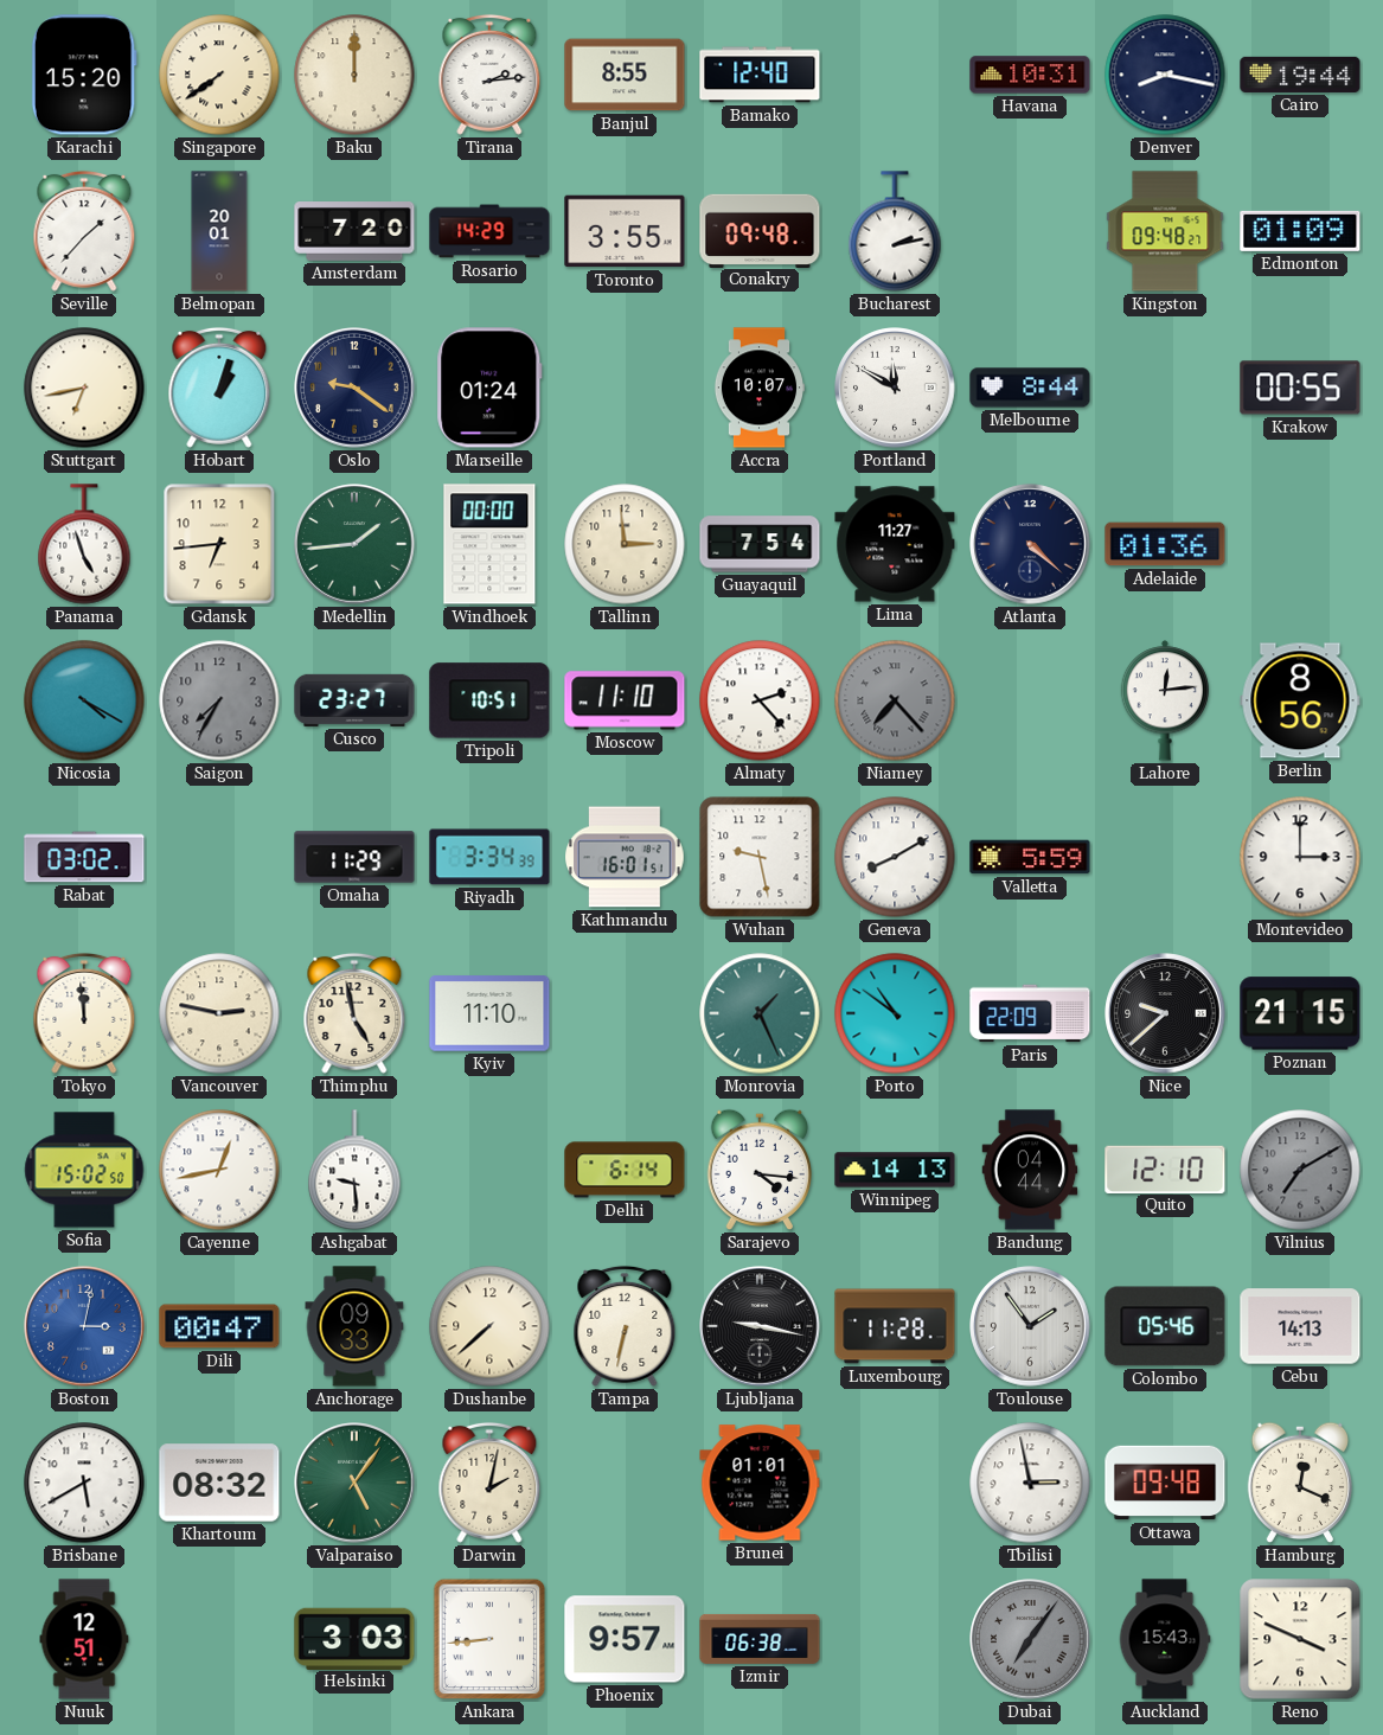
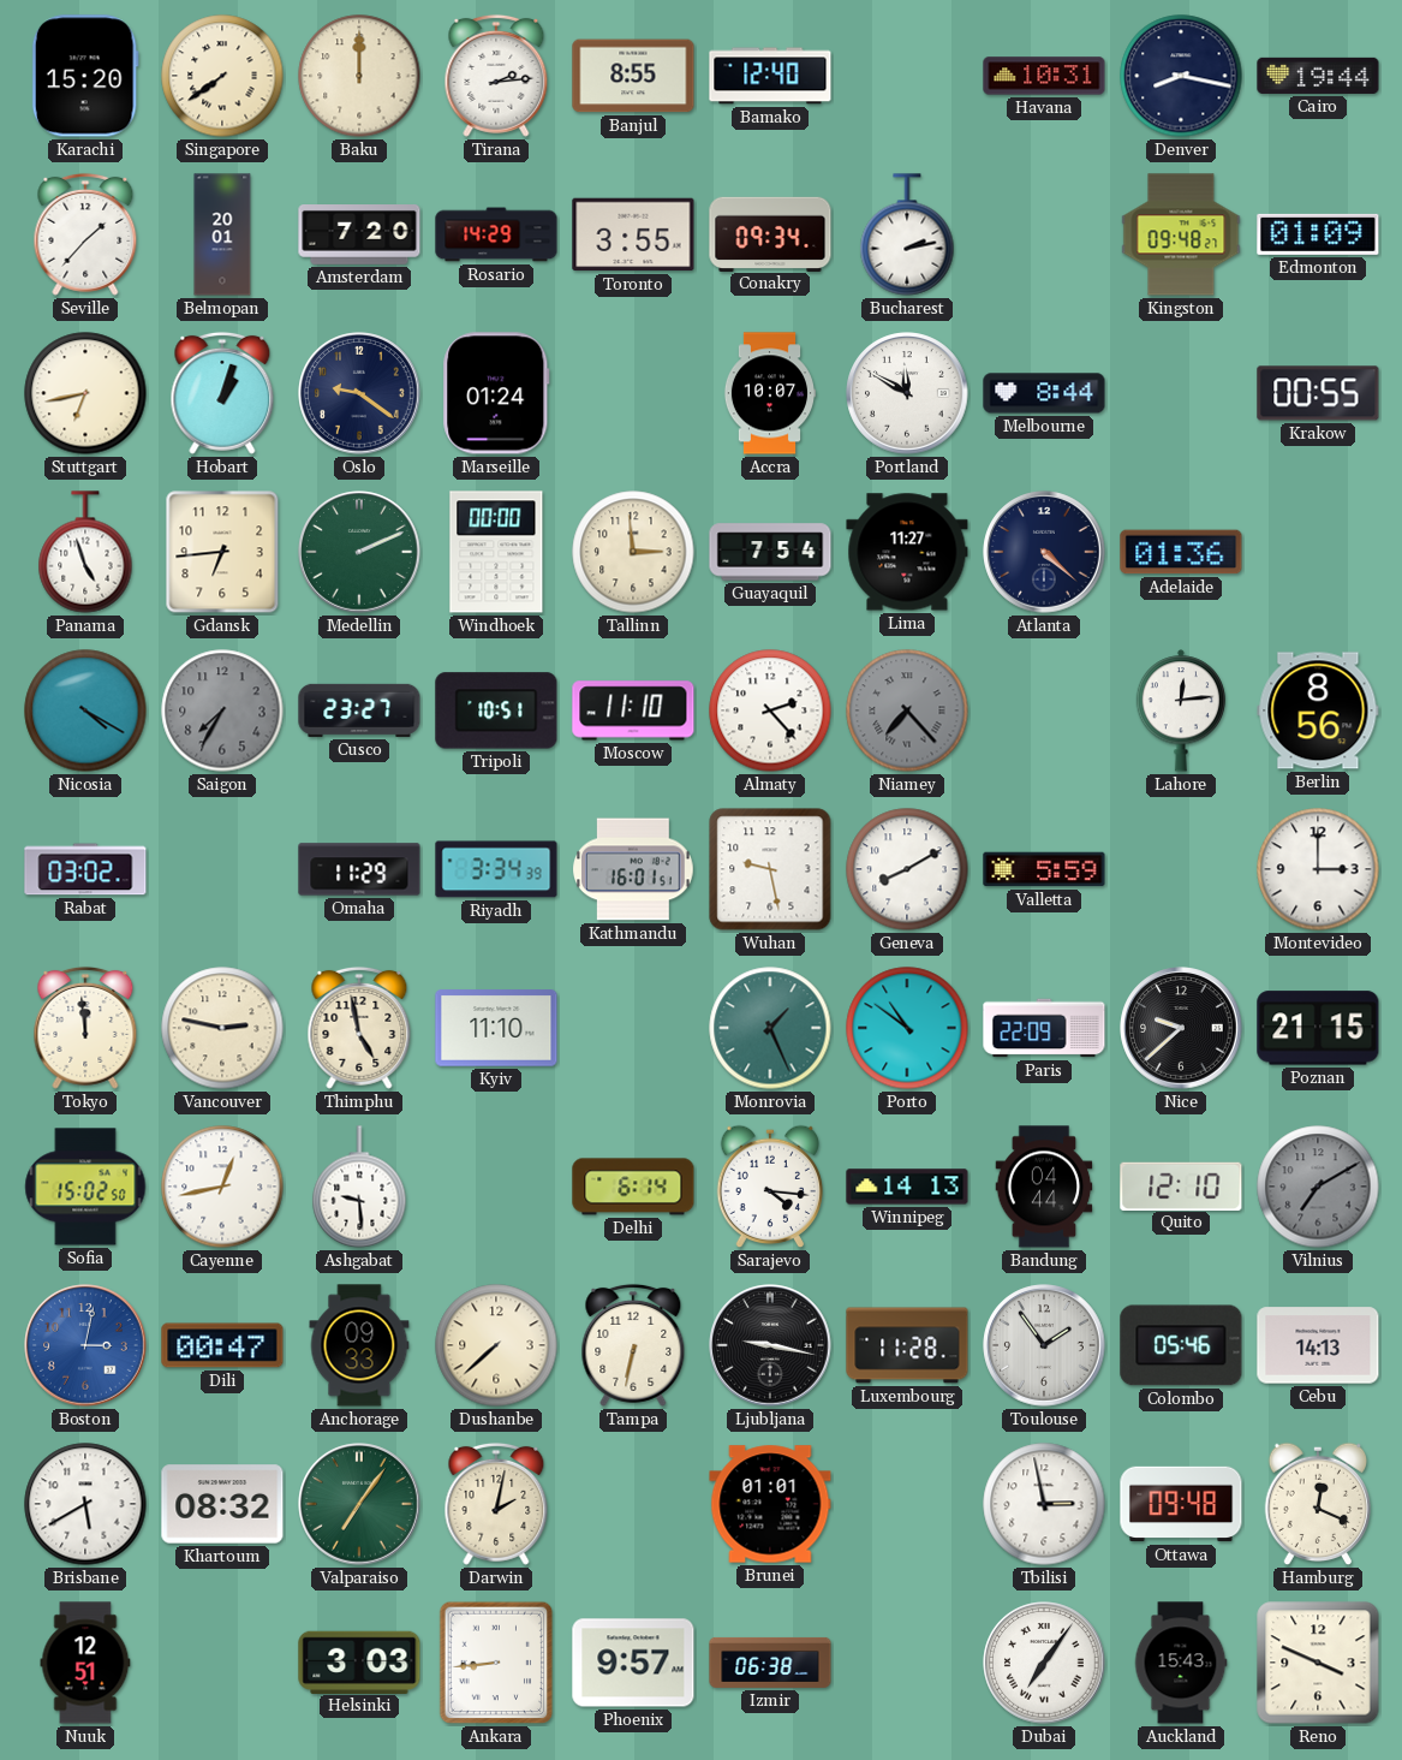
Conakry: 09:48 -> 09:34 (770, 233)
Medellin: 1:44 -> 2:11 (359, 552)
Valparaiso: 5:06 -> 7:06 (359, 1504)
Dubai dial: grey -> white (1044, 1663)
